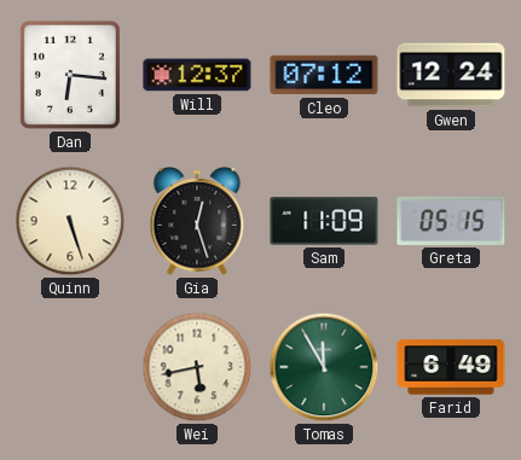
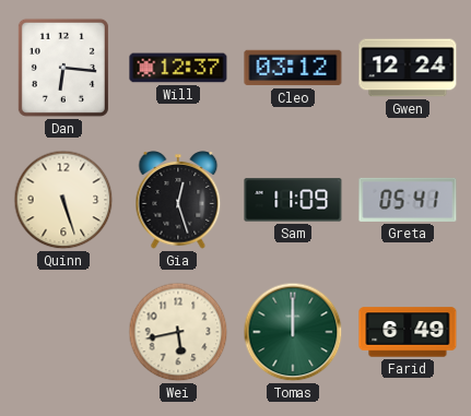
Cleo: 07:12 -> 03:12 (293, 68)
Greta: 05:15 -> 05:41 (408, 200)
Tomas: 11:55 -> 12:00 (293, 332)
